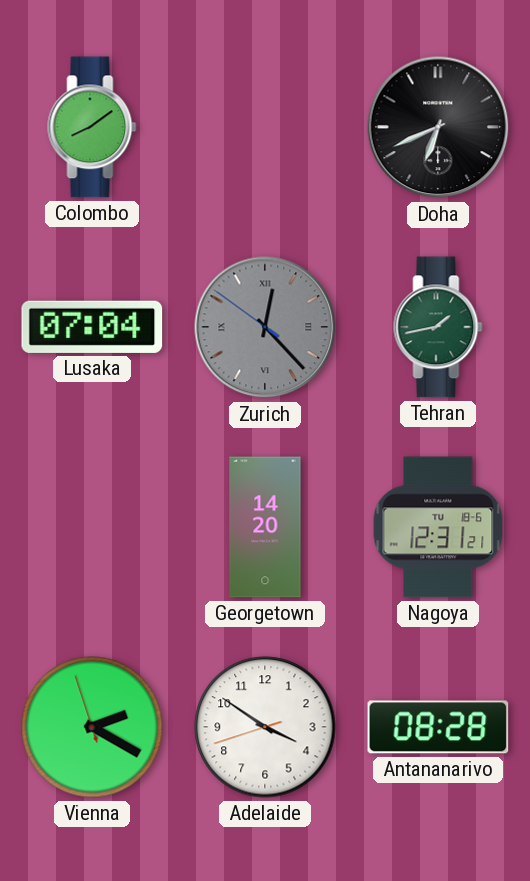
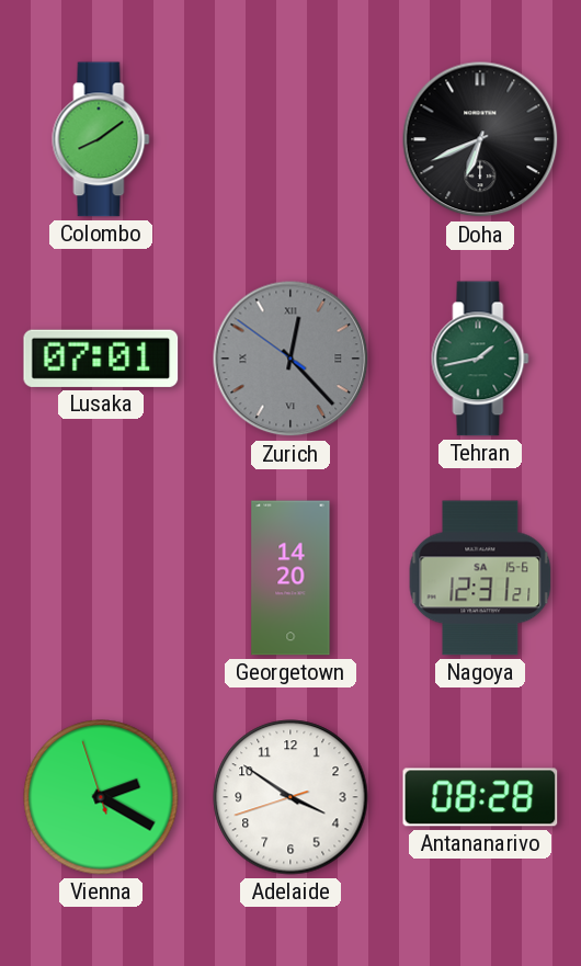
Lusaka: 07:04 -> 07:01 (101, 359)
Nagoya date: TU 18-6 -> SA 15-6 (480, 578)
